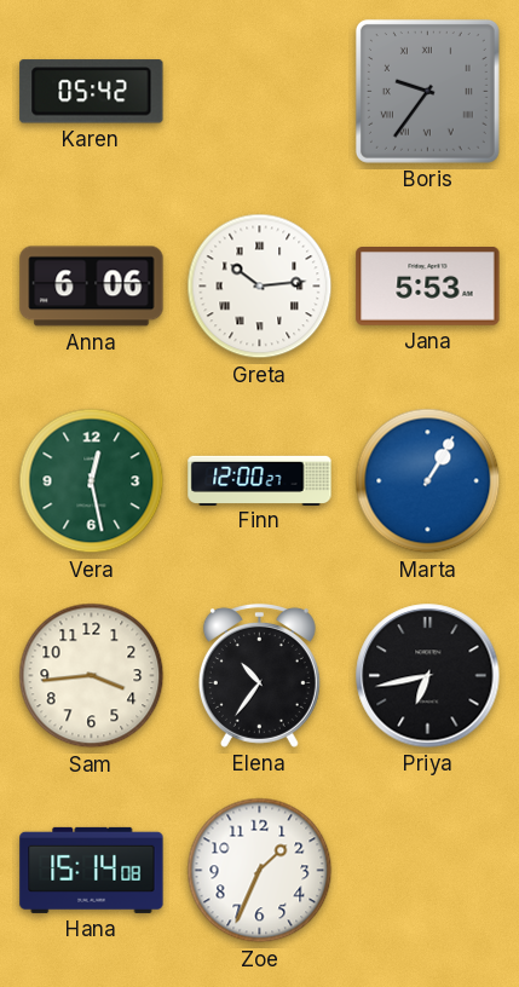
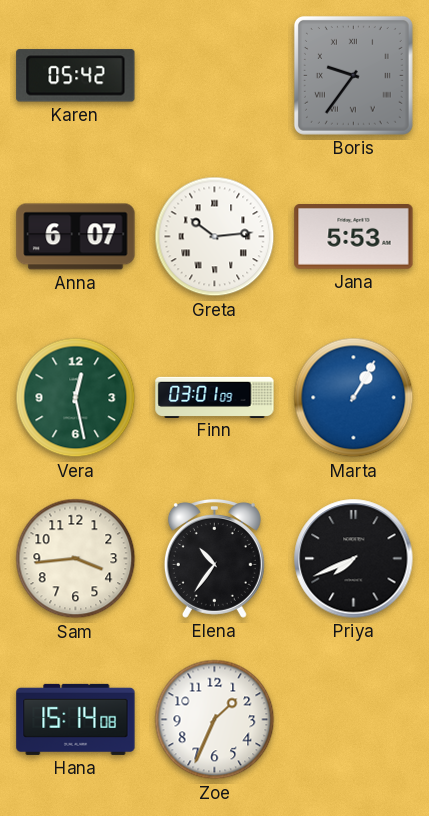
Anna: 6:06 -> 6:07 (76, 237)
Finn: 12:00 -> 03:01 (215, 397)
Priya: 6:43 -> 7:41 (354, 559)
